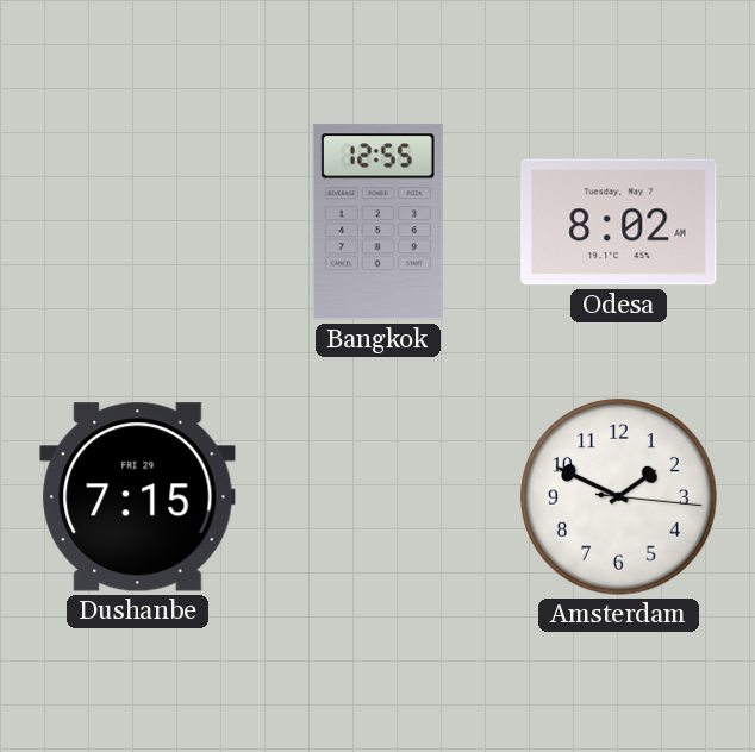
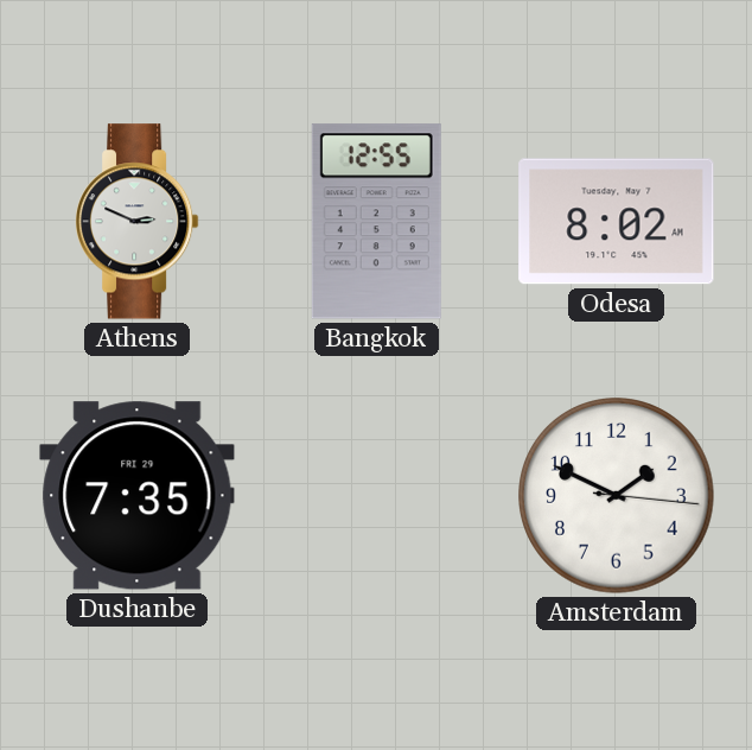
Athens: none -> 2:49 (136, 222)
Dushanbe: 7:15 -> 7:35 (138, 496)
